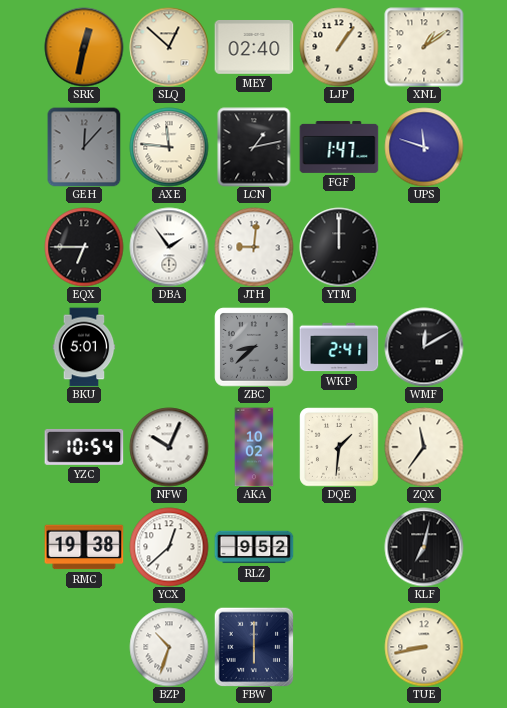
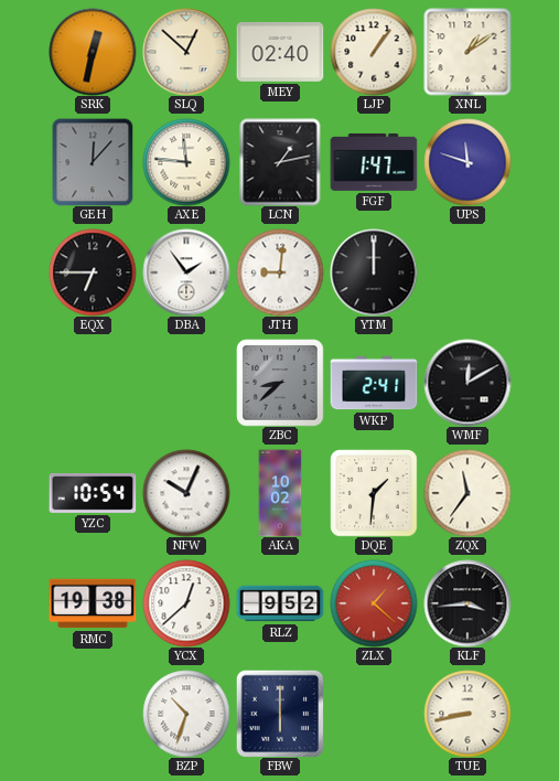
BKU: 5:01 -> none (84, 347)
ZLX: none -> 1:22 (374, 603)
KLF: 7:02 -> 3:44 (467, 603)
